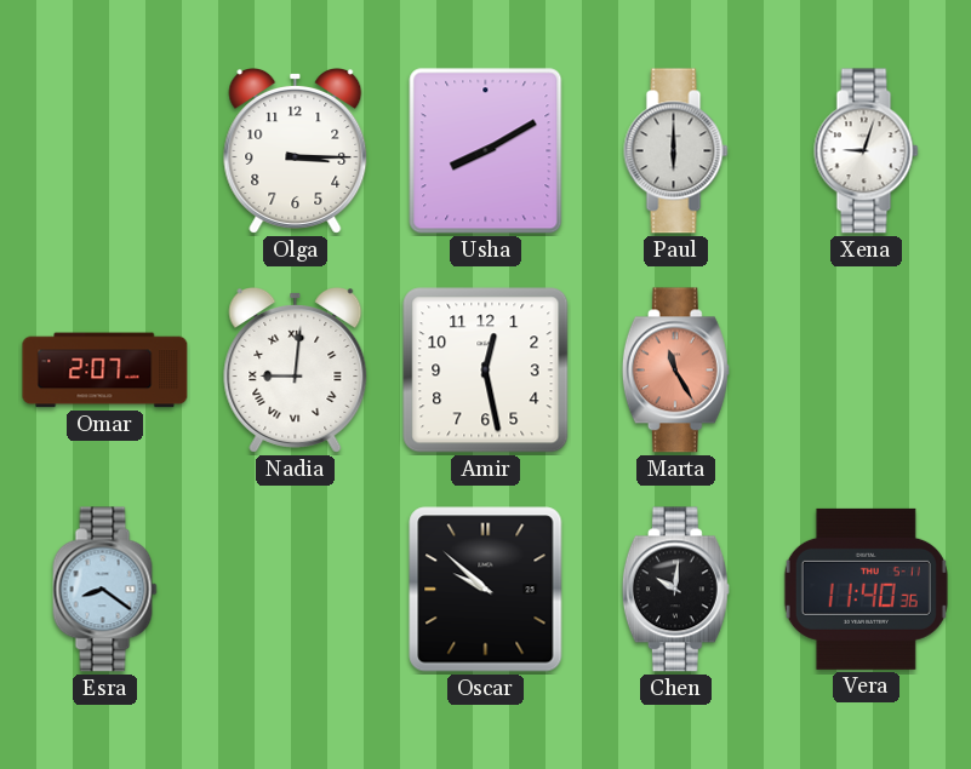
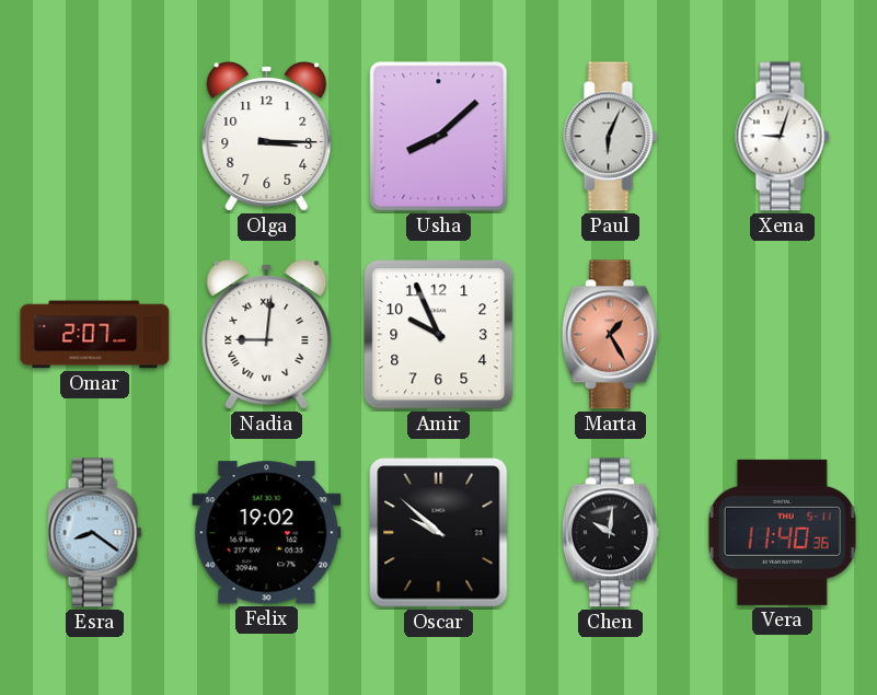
Usha: 8:10 -> 8:08 (439, 137)
Paul: 6:00 -> 6:04 (611, 137)
Amir: 12:28 -> 9:56 (439, 335)
Marta: 11:25 -> 1:25 (610, 335)
Felix: none -> 19:02 (267, 533)
